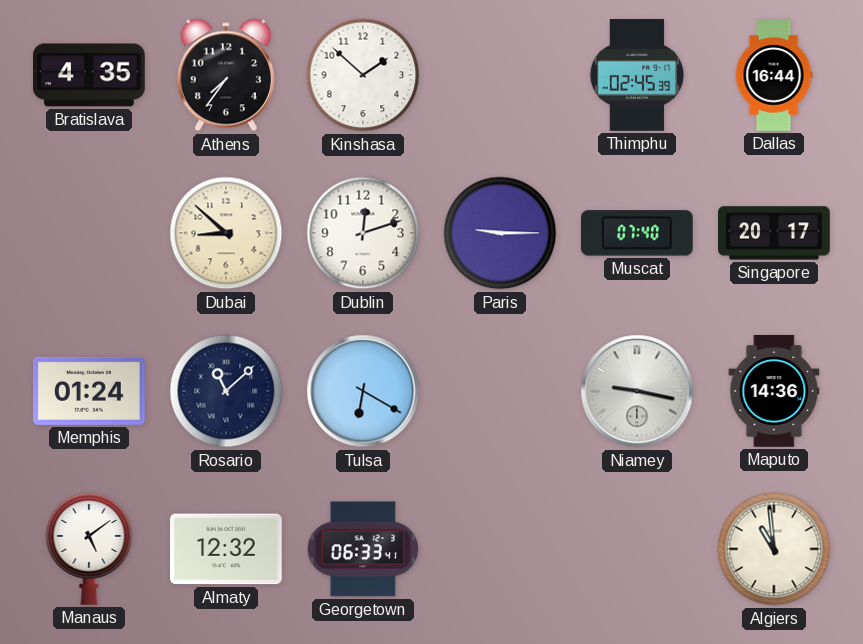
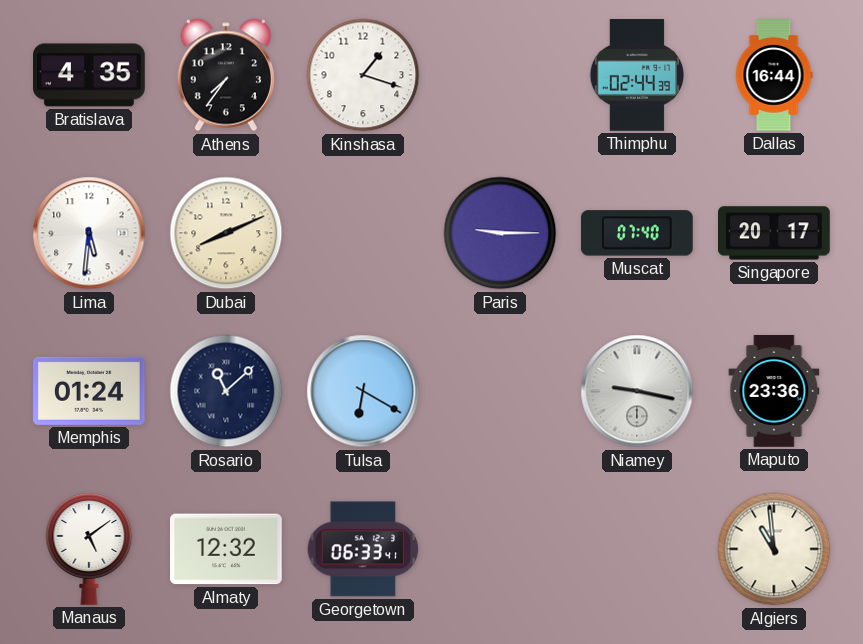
Kinshasa: 1:52 -> 1:18 (363, 75)
Thimphu: 02:45 -> 02:44 (637, 75)
Lima: none -> 5:31 (89, 233)
Dubai: 8:52 -> 8:11 (226, 233)
Dublin: 12:12 -> none (363, 233)
Maputo: 14:36 -> 23:36 (774, 391)
